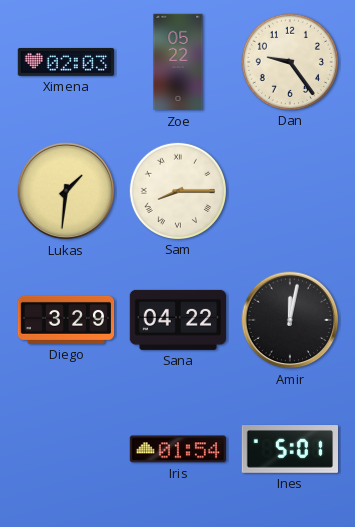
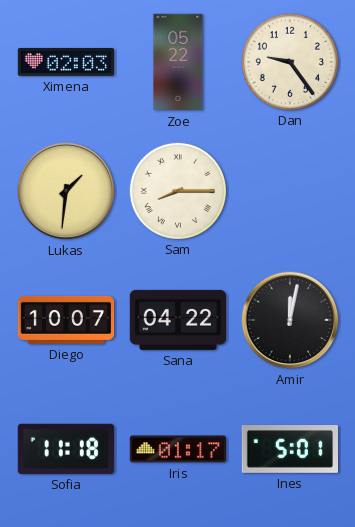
Diego: 3:29 -> 10:07 (66, 320)
Sofia: none -> 11:18 (66, 449)
Iris: 01:54 -> 01:17 (178, 449)
